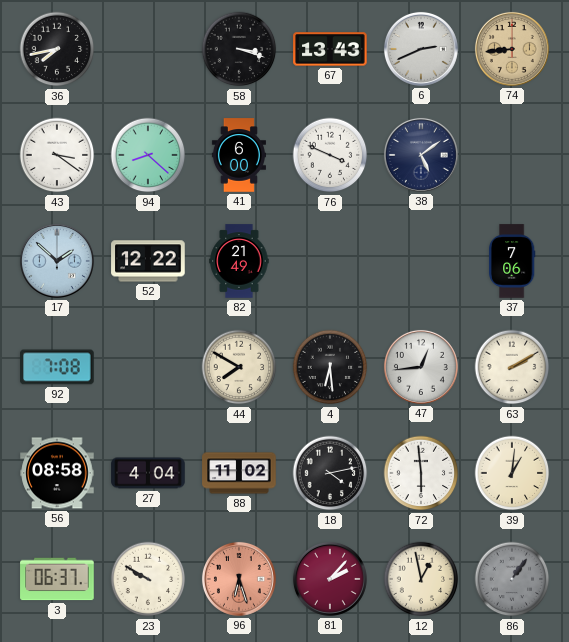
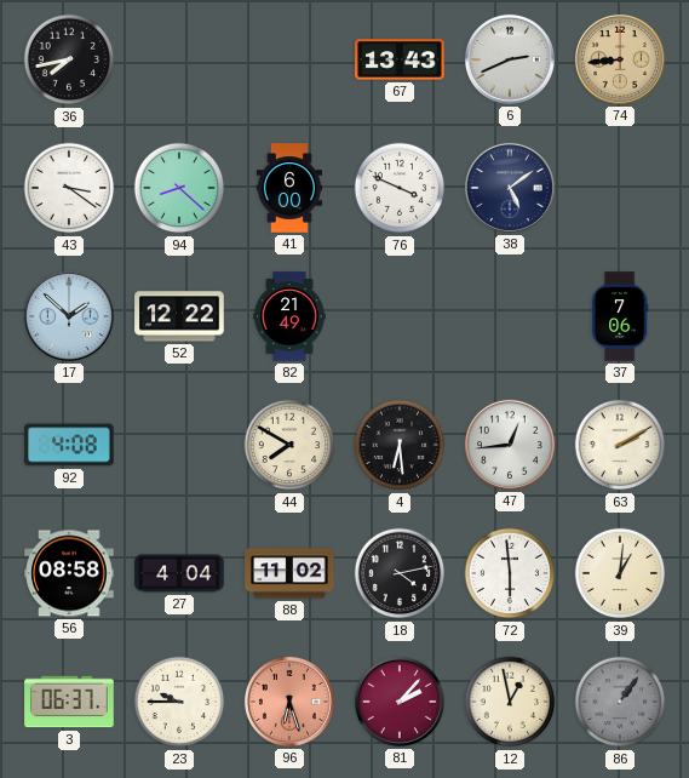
58: 3:18 -> none (239, 49)
92: 7:08 -> 4:08 (69, 445)
23: 9:50 -> 9:45 (179, 702)
